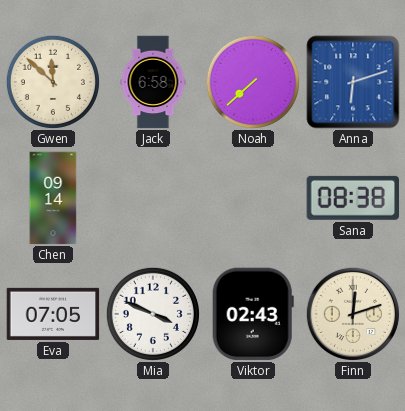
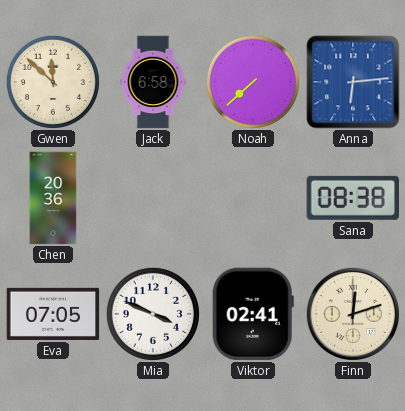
Anna: 6:12 -> 6:14 (353, 82)
Chen: 09:14 -> 20:36 (53, 198)
Viktor: 02:43 -> 02:41 (253, 314)
